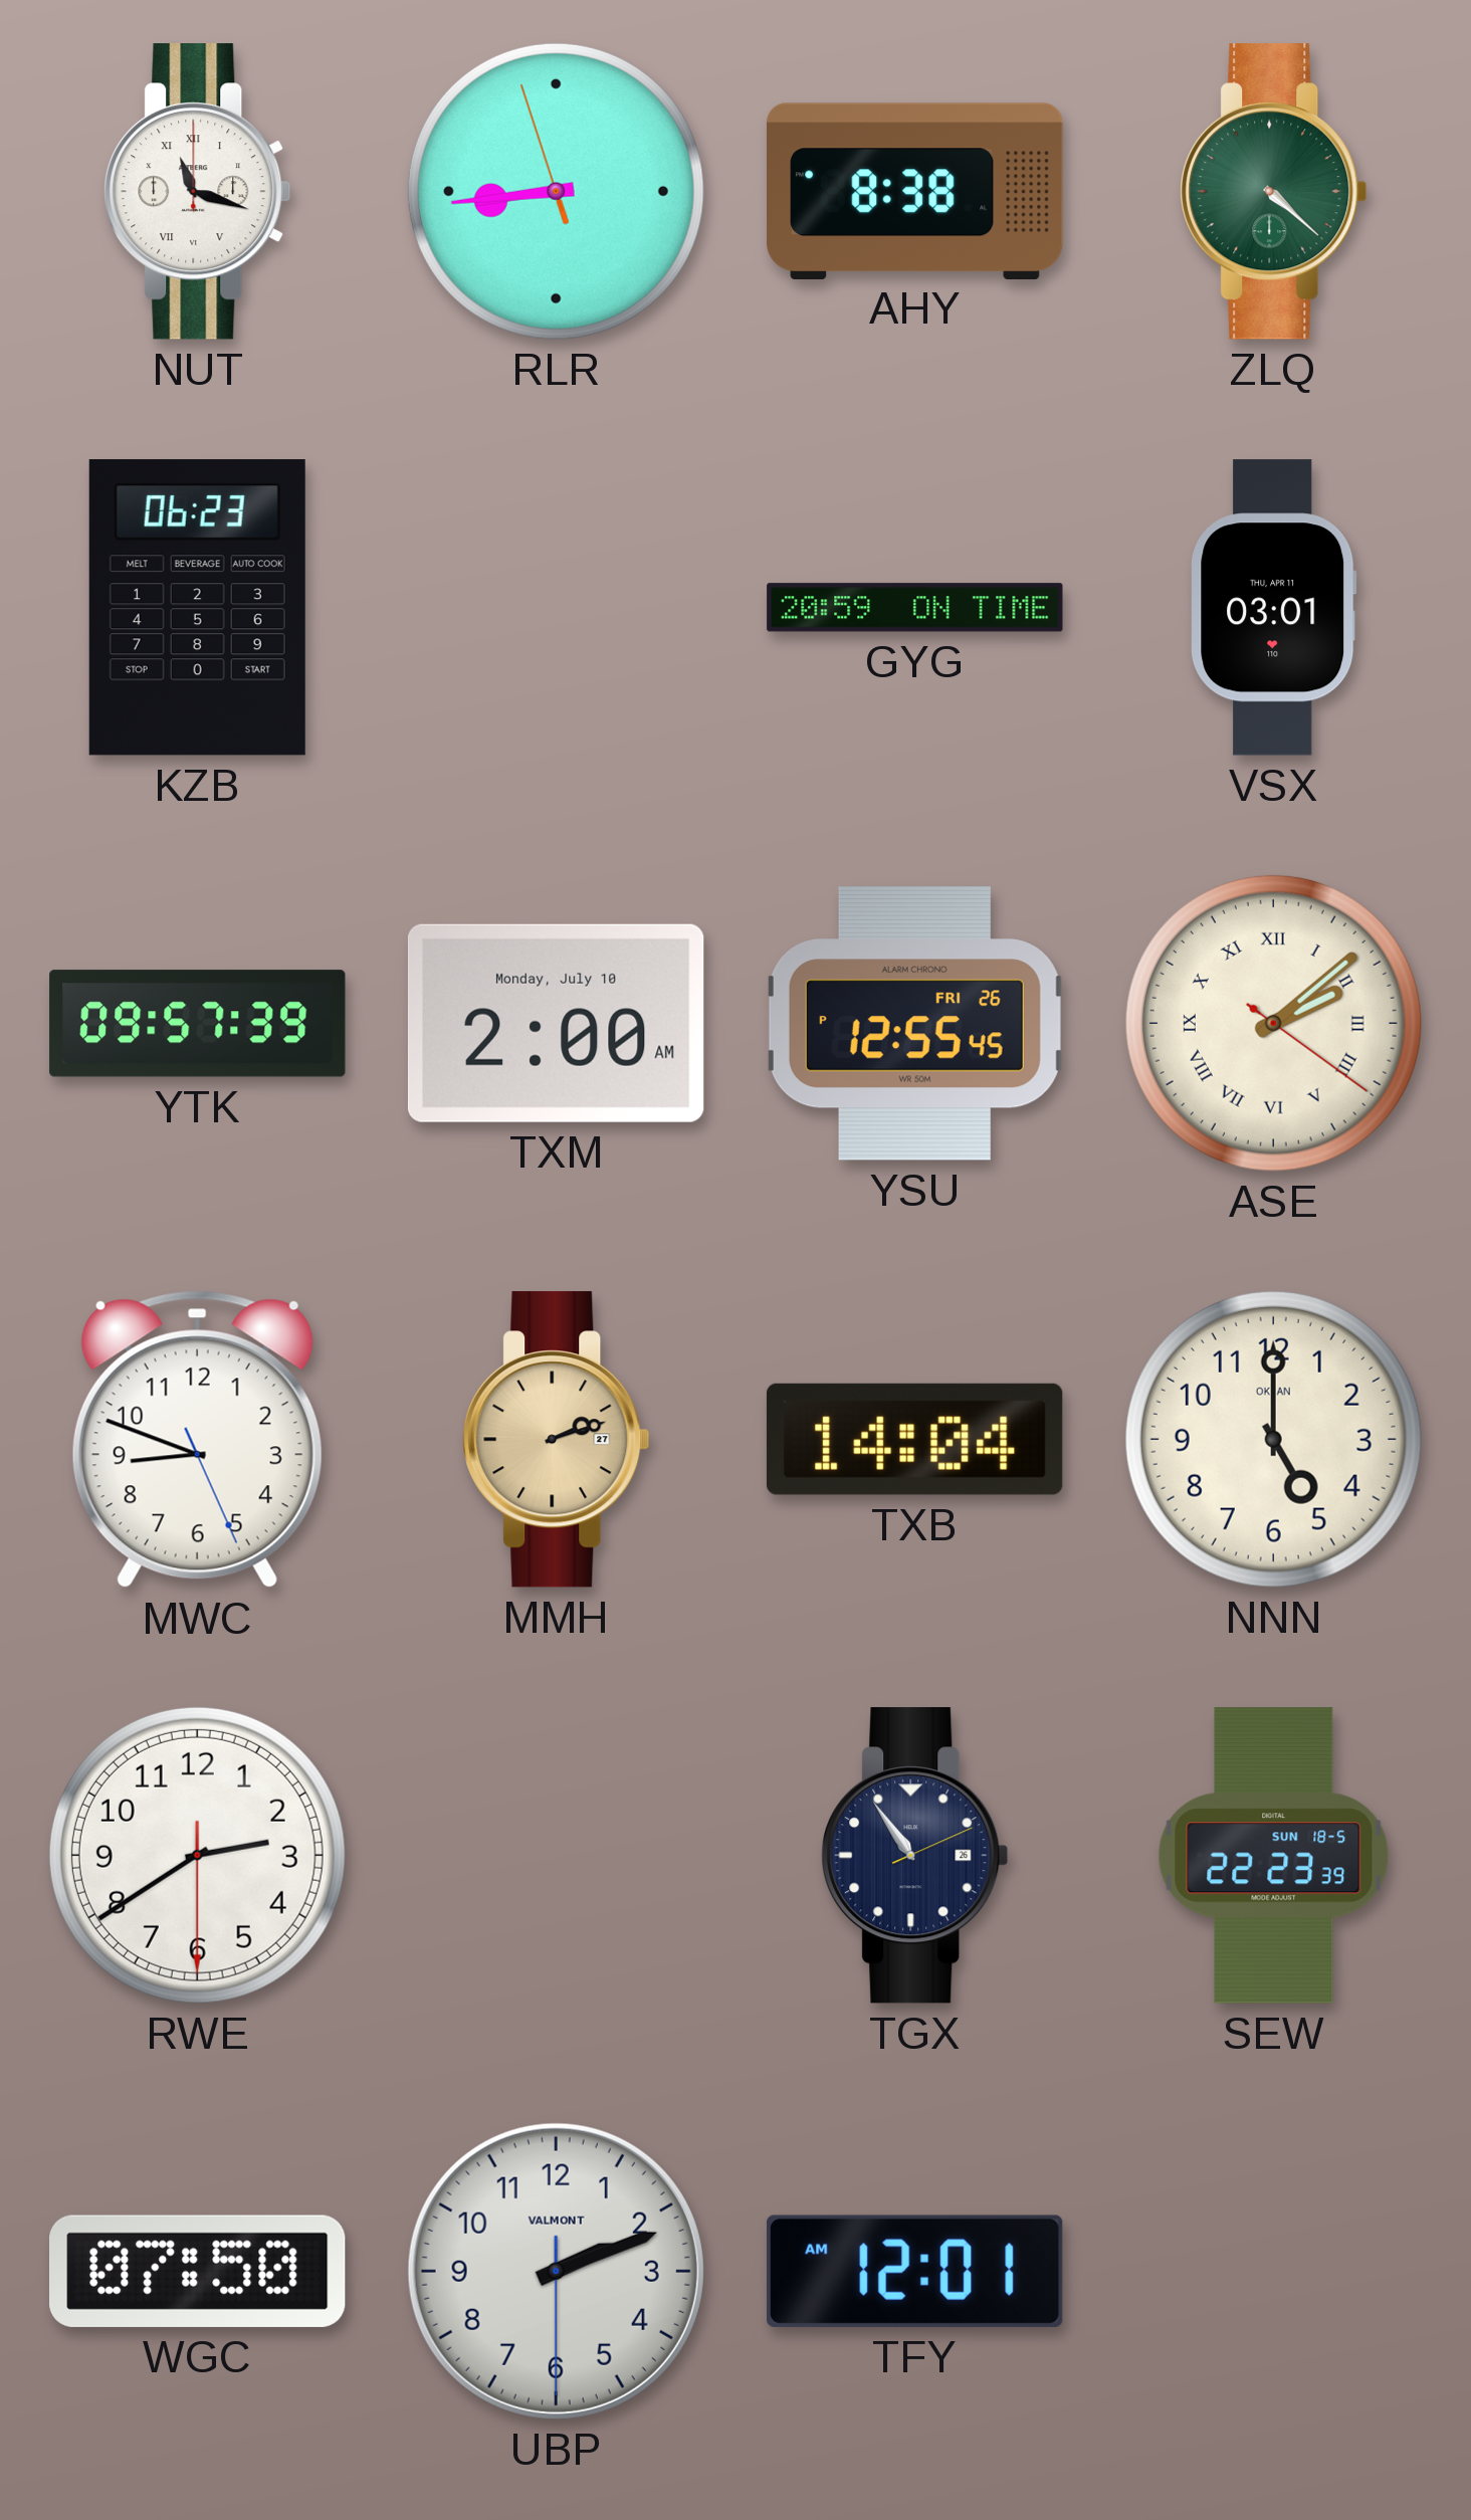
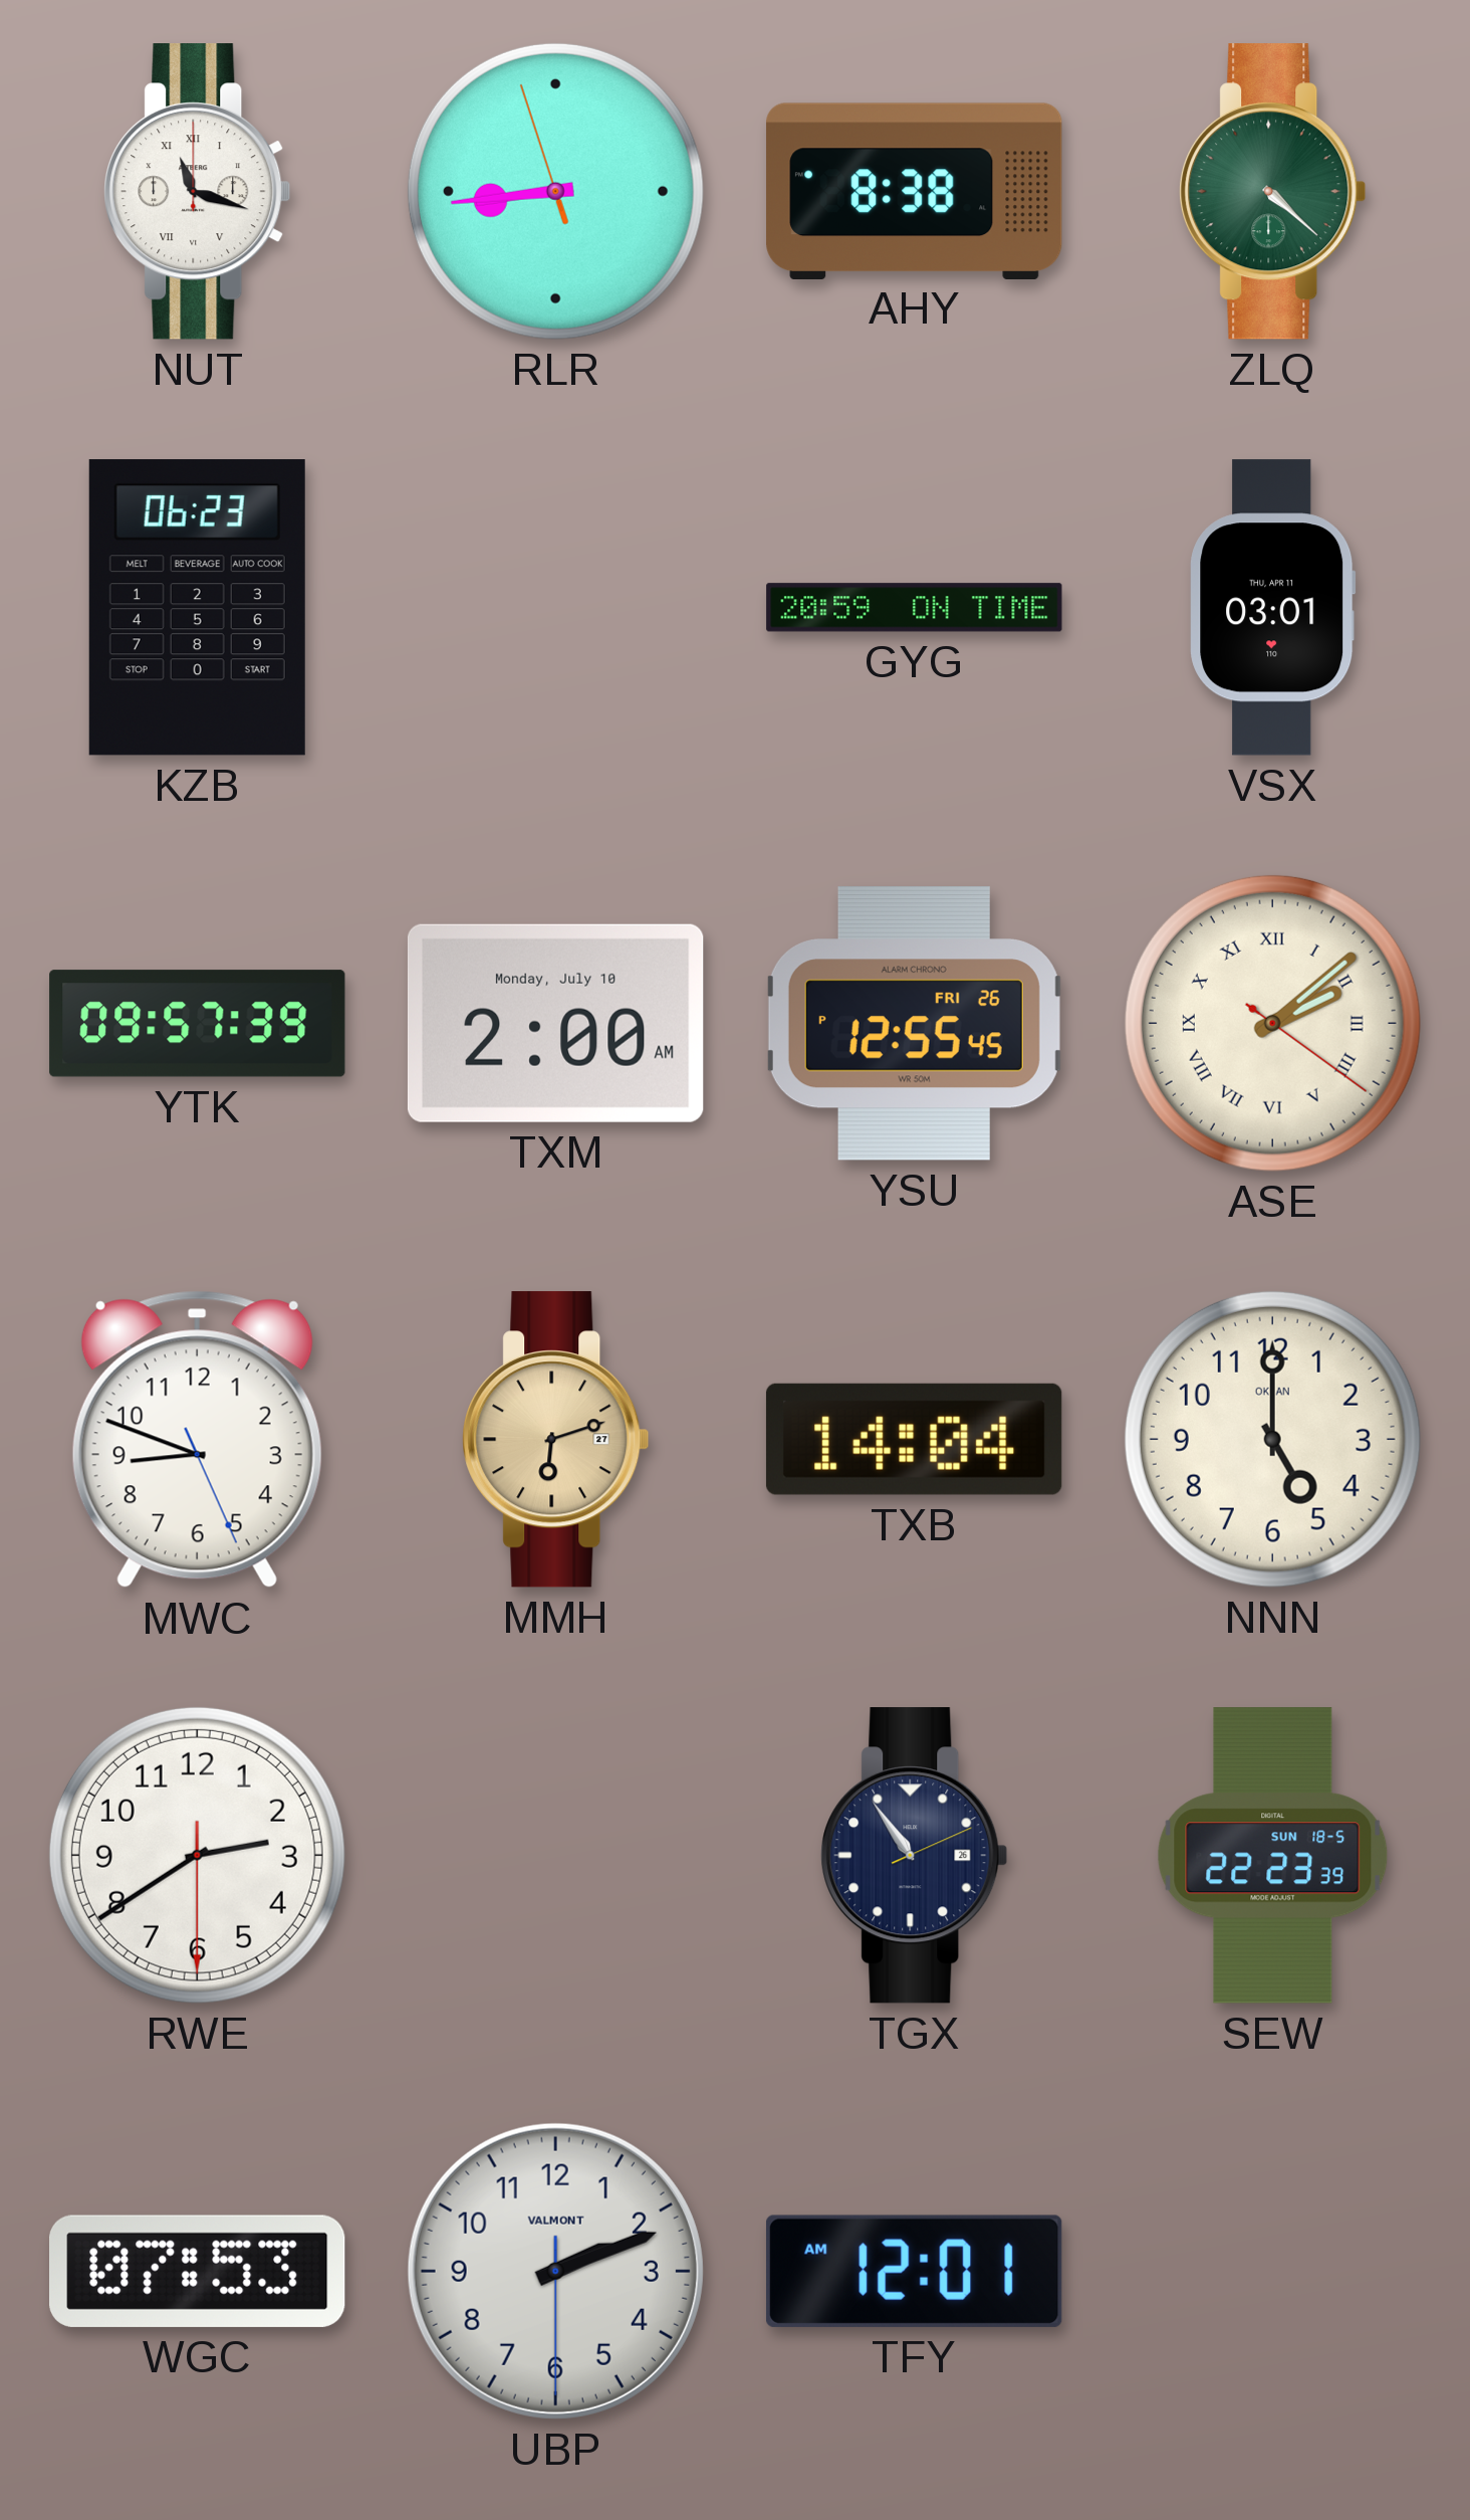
MMH: 2:12 -> 6:12 (556, 1440)
WGC: 07:50 -> 07:53 (198, 2271)
